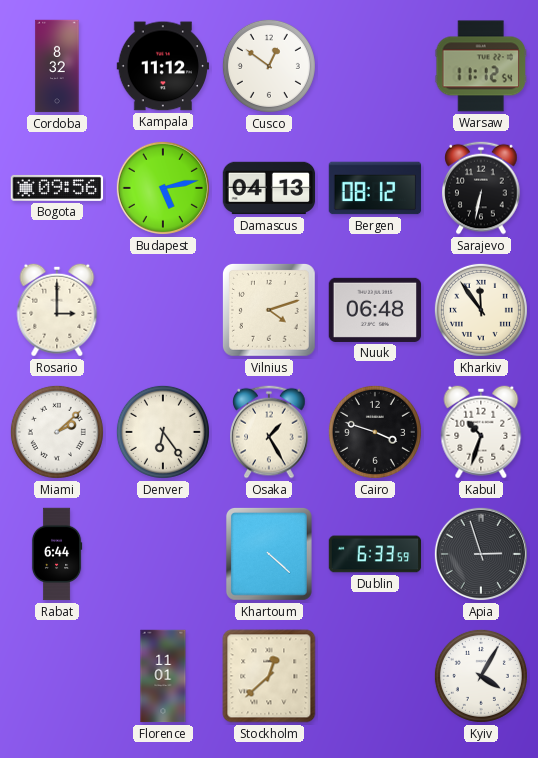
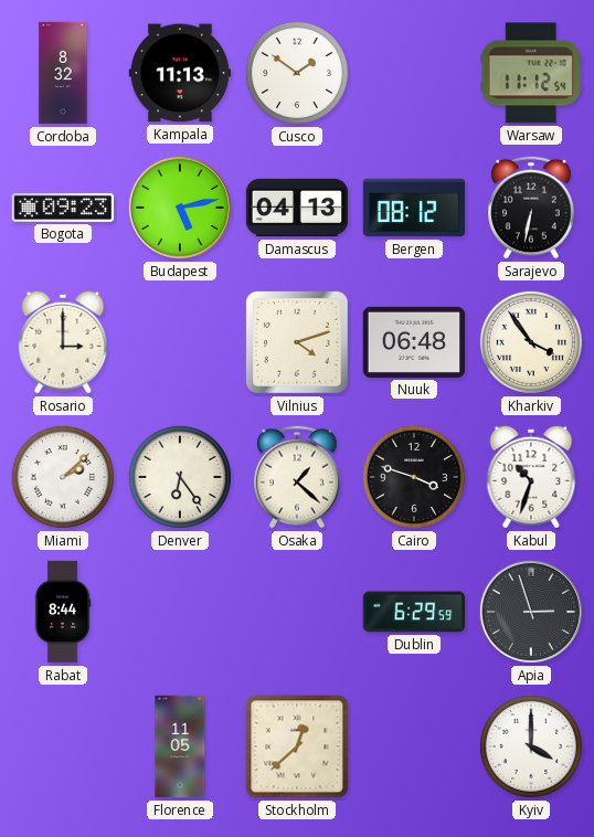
Kampala: 11:12 -> 11:13 (180, 73)
Cusco: 12:51 -> 1:51 (297, 73)
Bogota: 09:56 -> 09:23 (63, 208)
Kharkiv: 11:54 -> 3:54 (531, 342)
Osaka: 1:25 -> 1:22 (297, 477)
Rabat: 6:44 -> 8:44 (63, 612)
Khartoum: 4:22 -> none (269, 554)
Dublin: 6:33 -> 6:29 (414, 612)
Florence: 11:01 -> 11:05 (180, 746)
Kyiv: 4:05 -> 4:00 (531, 746)
